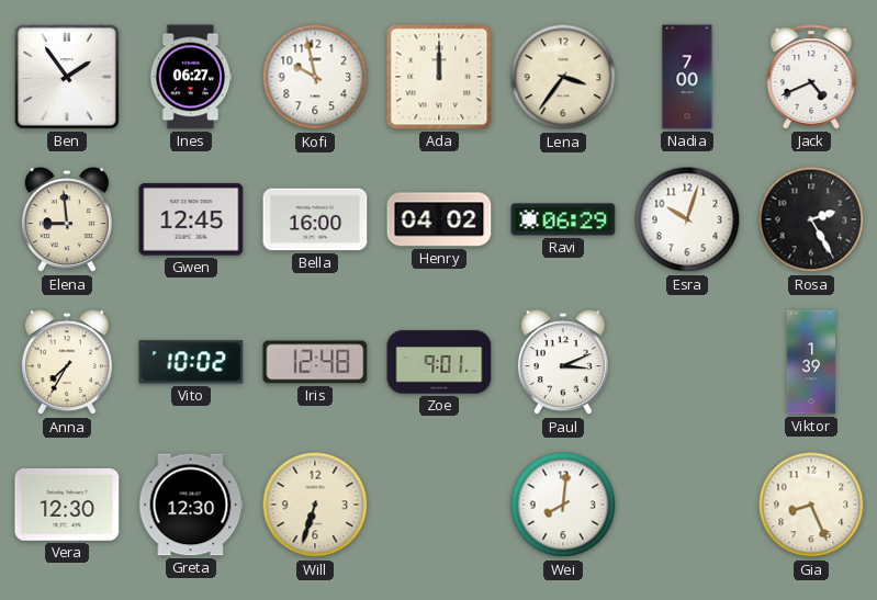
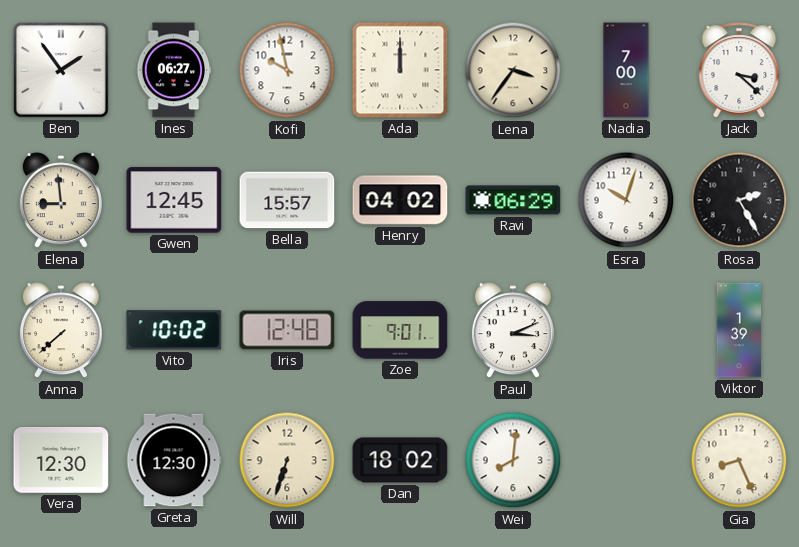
Jack: 4:41 -> 3:22 (739, 70)
Bella: 16:00 -> 15:57 (287, 200)
Anna: 7:35 -> 7:38 (61, 331)
Dan: none -> 18:02 (400, 460)
